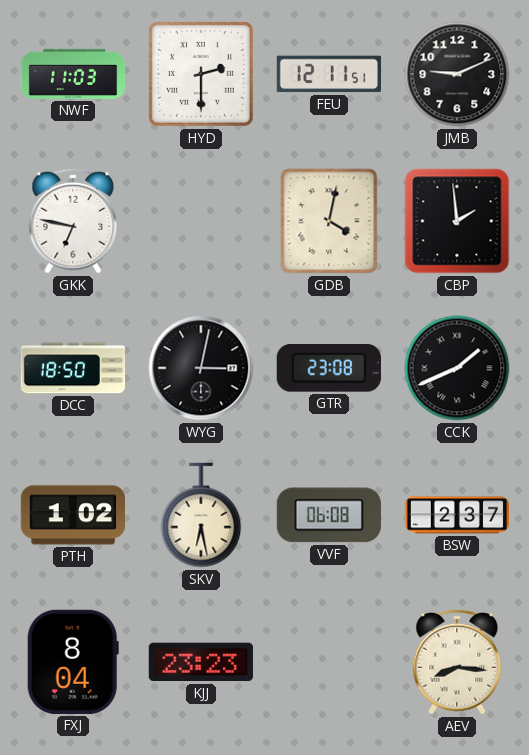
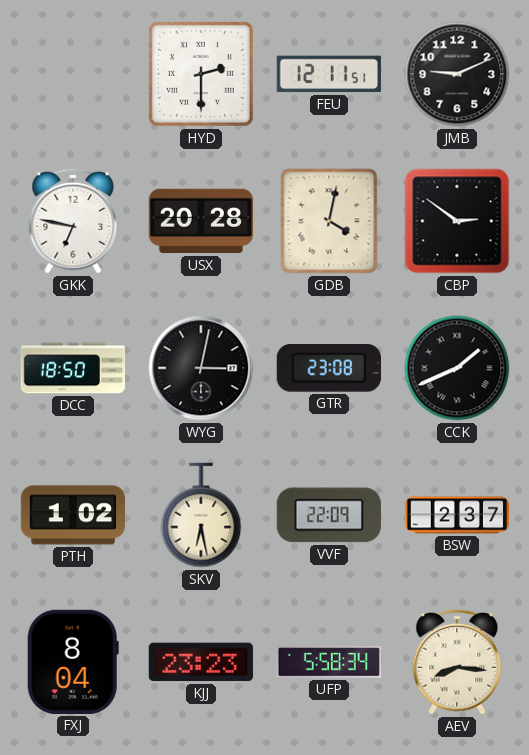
NWF: 11:03 -> none (73, 74)
USX: none -> 20:28 (200, 221)
CBP: 1:59 -> 2:51 (457, 221)
VVF: 06:08 -> 22:09 (329, 515)
UFP: none -> 5:58 (328, 662)
